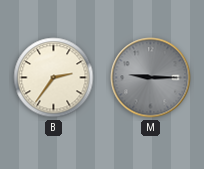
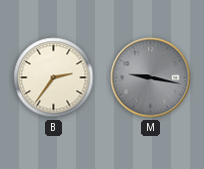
M: 9:15 -> 9:17 (151, 78)
